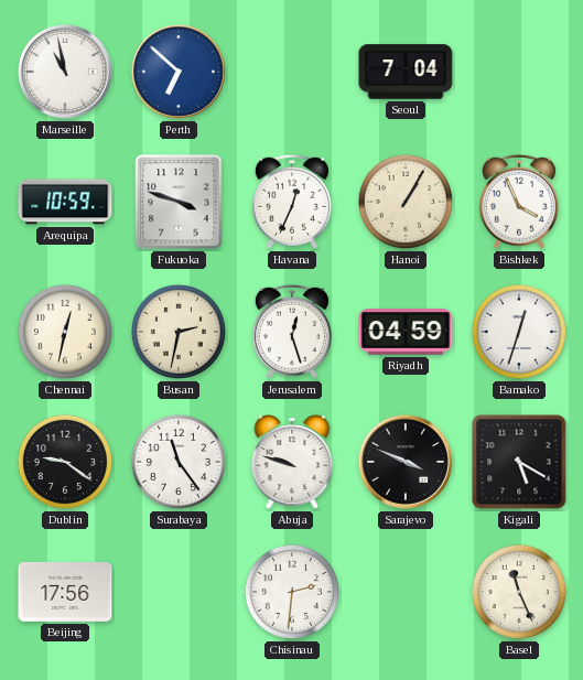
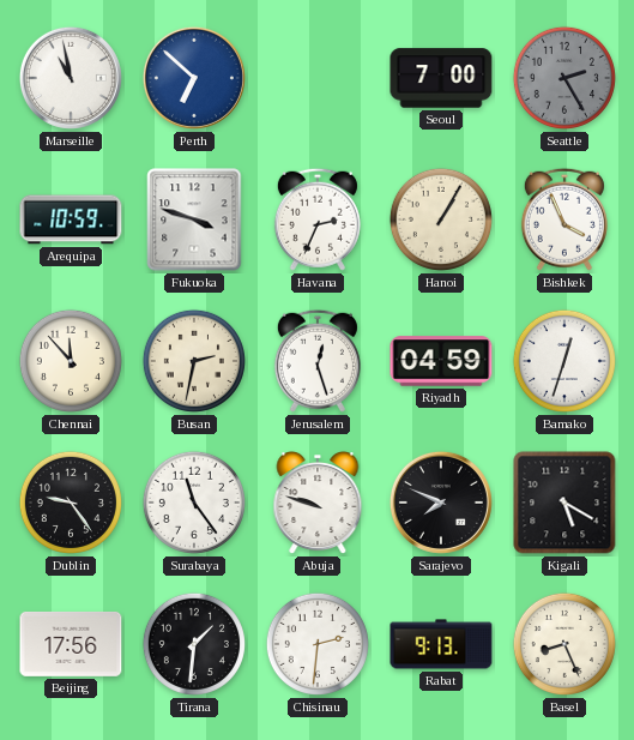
Seoul: 7:04 -> 7:00 (441, 78)
Seattle: none -> 2:25 (564, 78)
Havana: 12:34 -> 2:34 (318, 219)
Chennai: 12:32 -> 11:53 (71, 361)
Dublin: 9:21 -> 9:24 (71, 503)
Sarajevo: 3:49 -> 7:49 (441, 503)
Tirana: none -> 1:31 (194, 644)
Rabat: none -> 9:13 (441, 644)
Basel: 11:26 -> 8:26 (564, 644)
